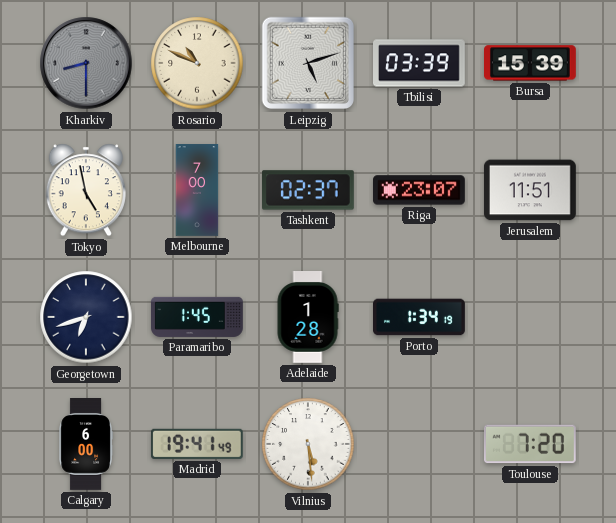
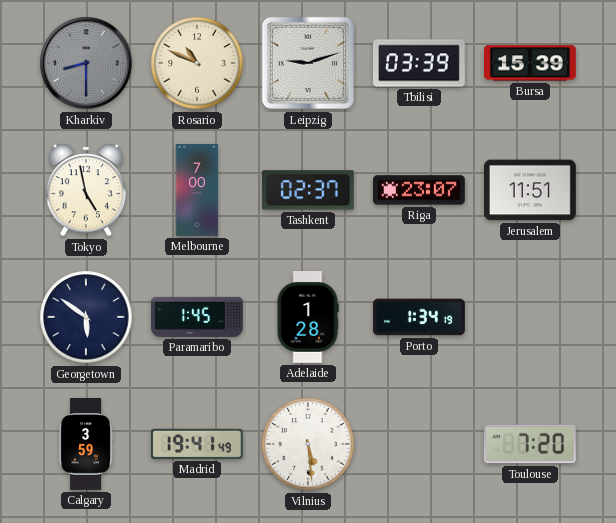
Leipzig: 5:12 -> 9:12 (308, 63)
Georgetown: 6:42 -> 5:51 (86, 317)
Calgary: 6:00 -> 3:59 (86, 445)
